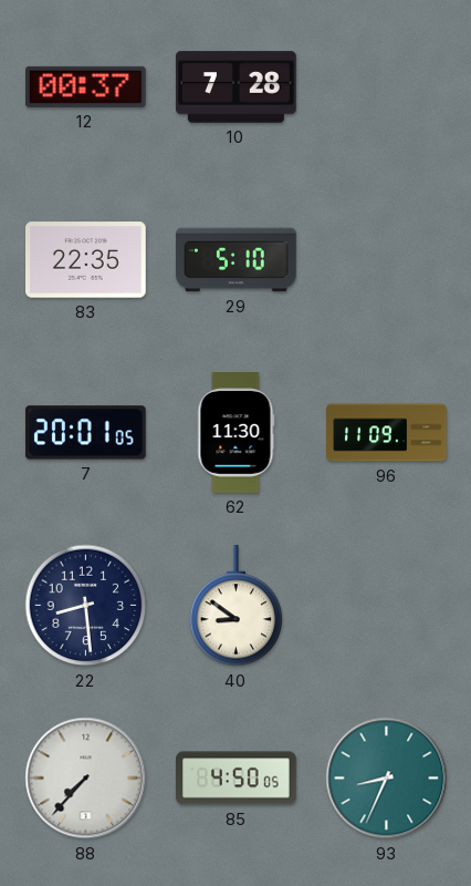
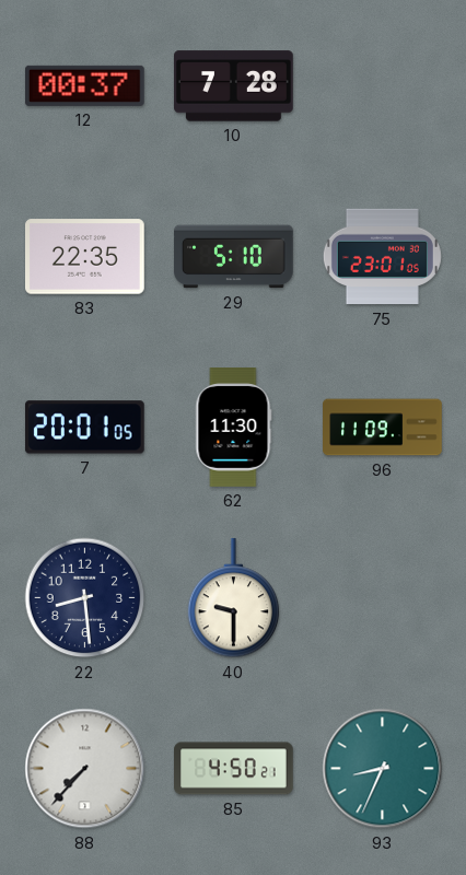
75: none -> 23:01 (382, 257)
40: 8:51 -> 9:30 (234, 598)
85: 4:50:05 -> 4:50:21 (234, 769)
